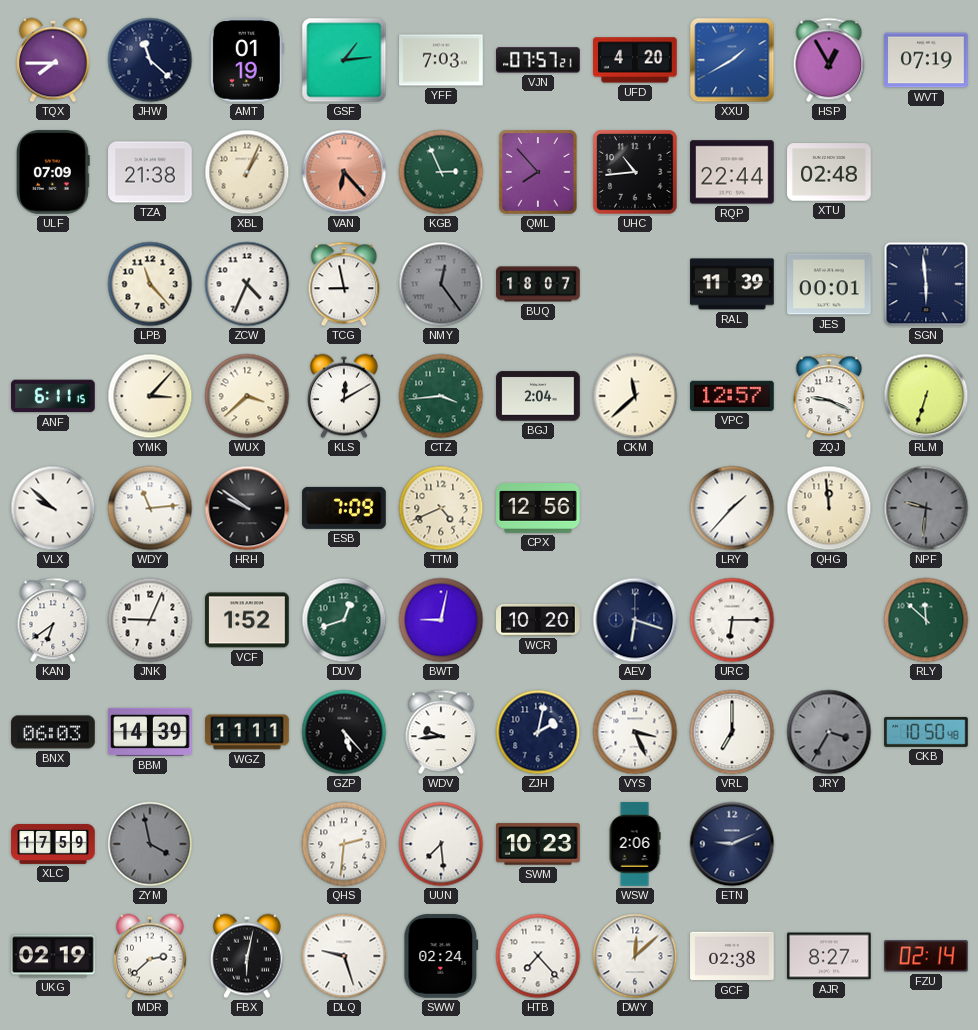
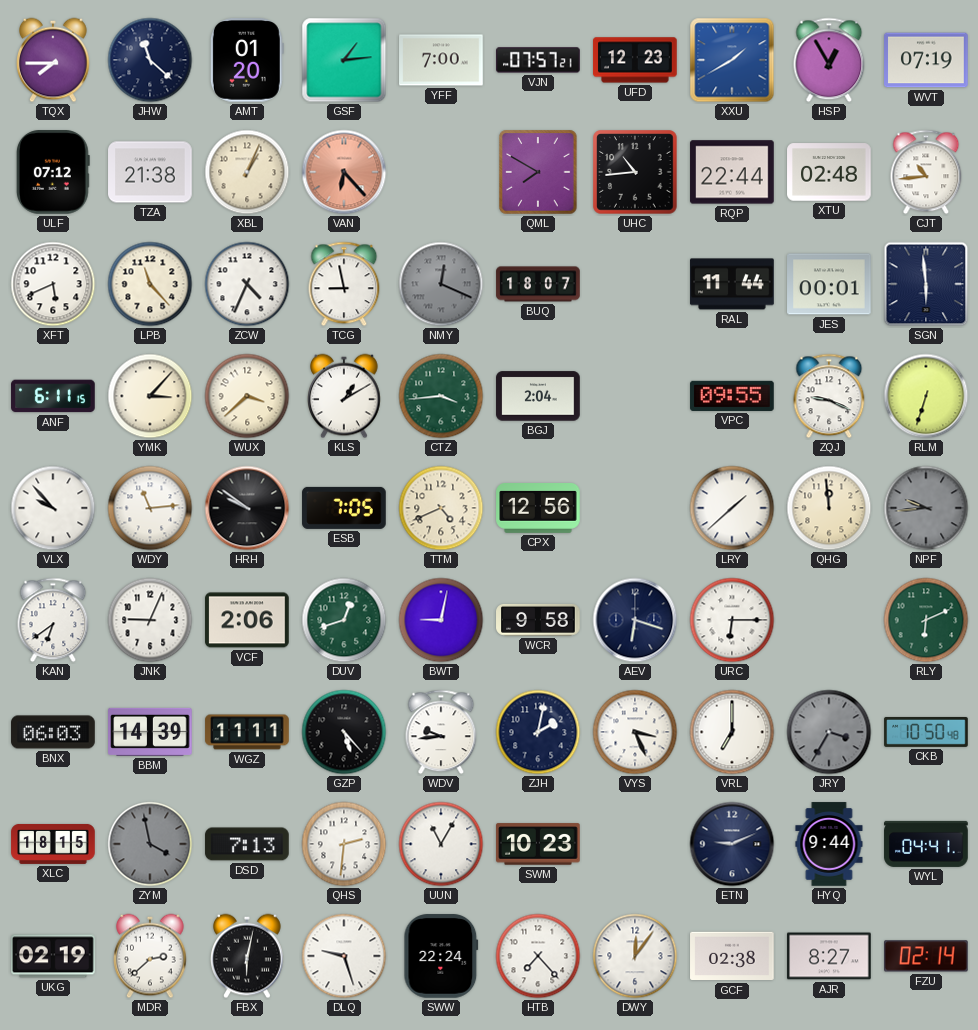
AMT: 01:19 -> 01:20 (247, 60)
YFF: 7:03 -> 7:00 (441, 60)
UFD: 4:20 -> 12:23 (635, 60)
ULF: 07:09 -> 07:12 (53, 172)
KGB: 2:56 -> none (441, 172)
QML: 7:53 -> 7:50 (538, 172)
CJT: none -> 10:44 (926, 172)
XFT: none -> 5:41 (53, 284)
NMY: 12:24 -> 12:19 (441, 284)
RAL: 11:39 -> 11:44 (732, 284)
KLS: 12:10 -> 1:10 (345, 396)
CKM: 11:38 -> none (635, 396)
VPC: 12:57 -> 09:55 (732, 396)
VLX: 9:52 -> 9:53 (53, 508)
ESB: 7:09 -> 7:05 (344, 508)
LRY: 1:37 -> 1:38 (732, 508)
NPF: 9:31 -> 9:44 (926, 508)
VCF: 1:52 -> 2:06 (247, 620)
WCR: 10:20 -> 9:58 (538, 620)
RLY: 11:52 -> 6:11 (926, 620)
XLC: 17:59 -> 18:15 (53, 844)
DSD: none -> 7:13 (247, 844)
UUN: 7:29 -> 11:05 (441, 844)
WSW: 2:06 -> none (635, 844)
HYQ: none -> 9:44 (829, 844)
WYL: none -> 04:41 (926, 844)
SWW: 02:24 -> 22:24 (441, 956)
DWY: 12:08 -> 12:06 (635, 956)
